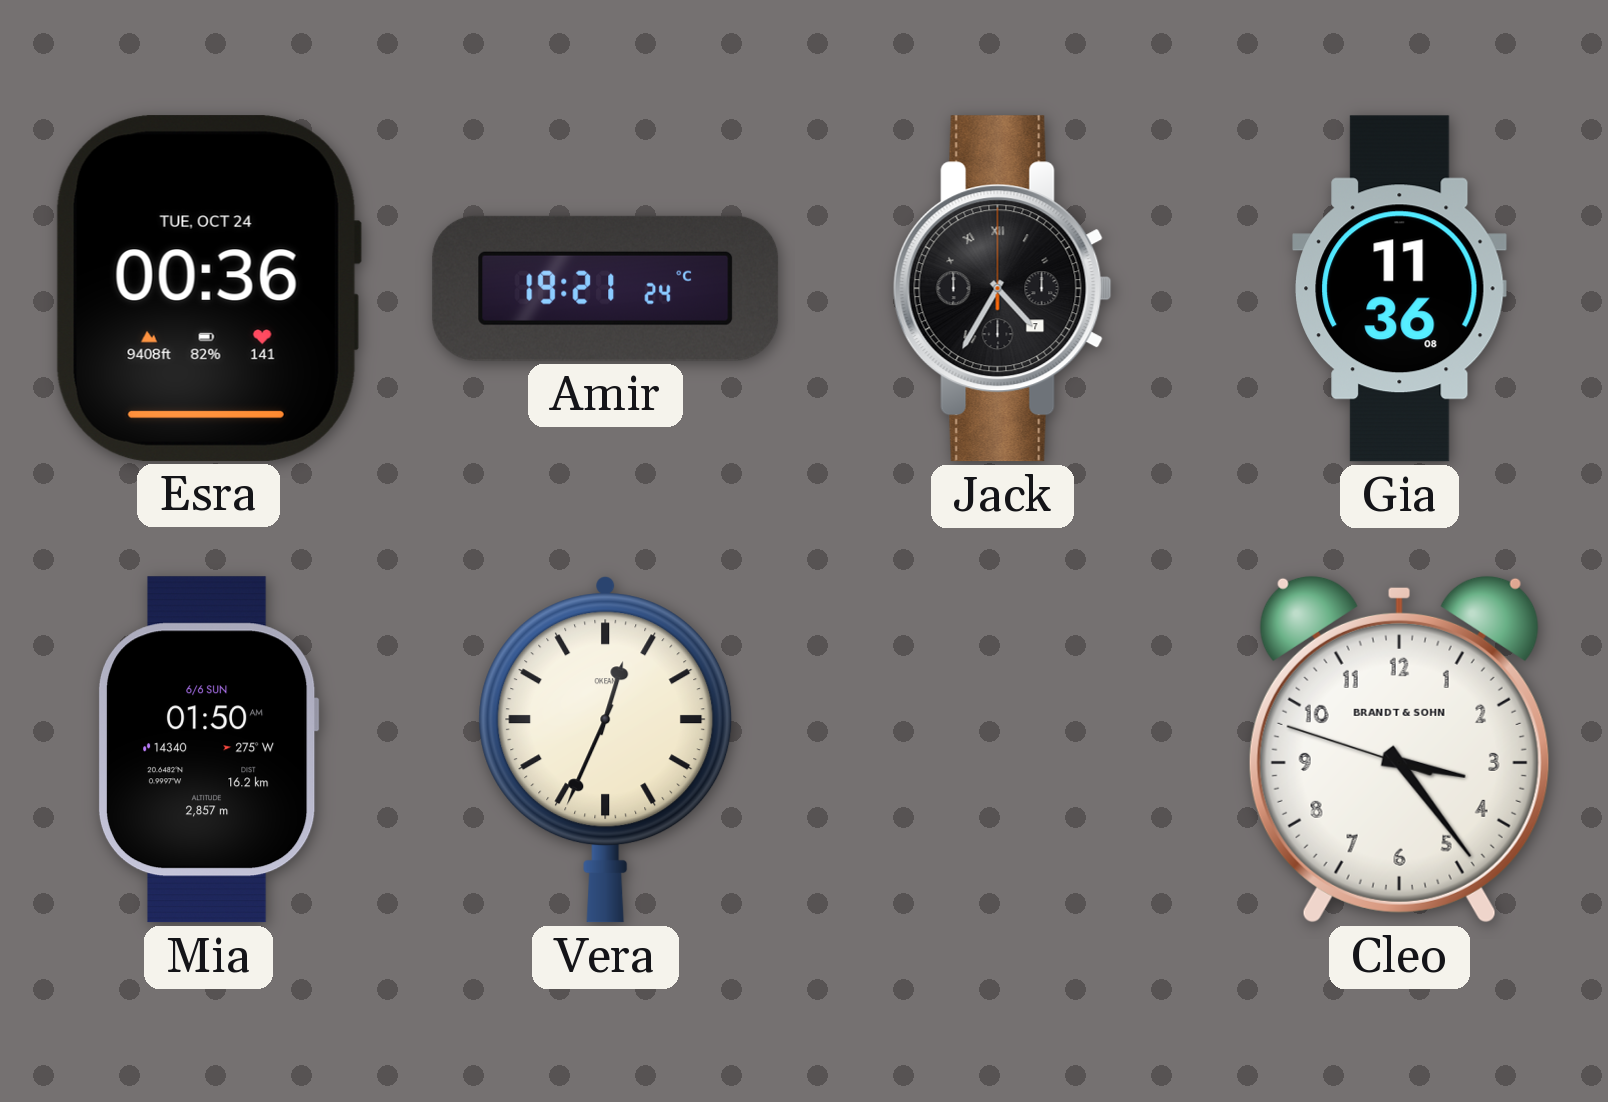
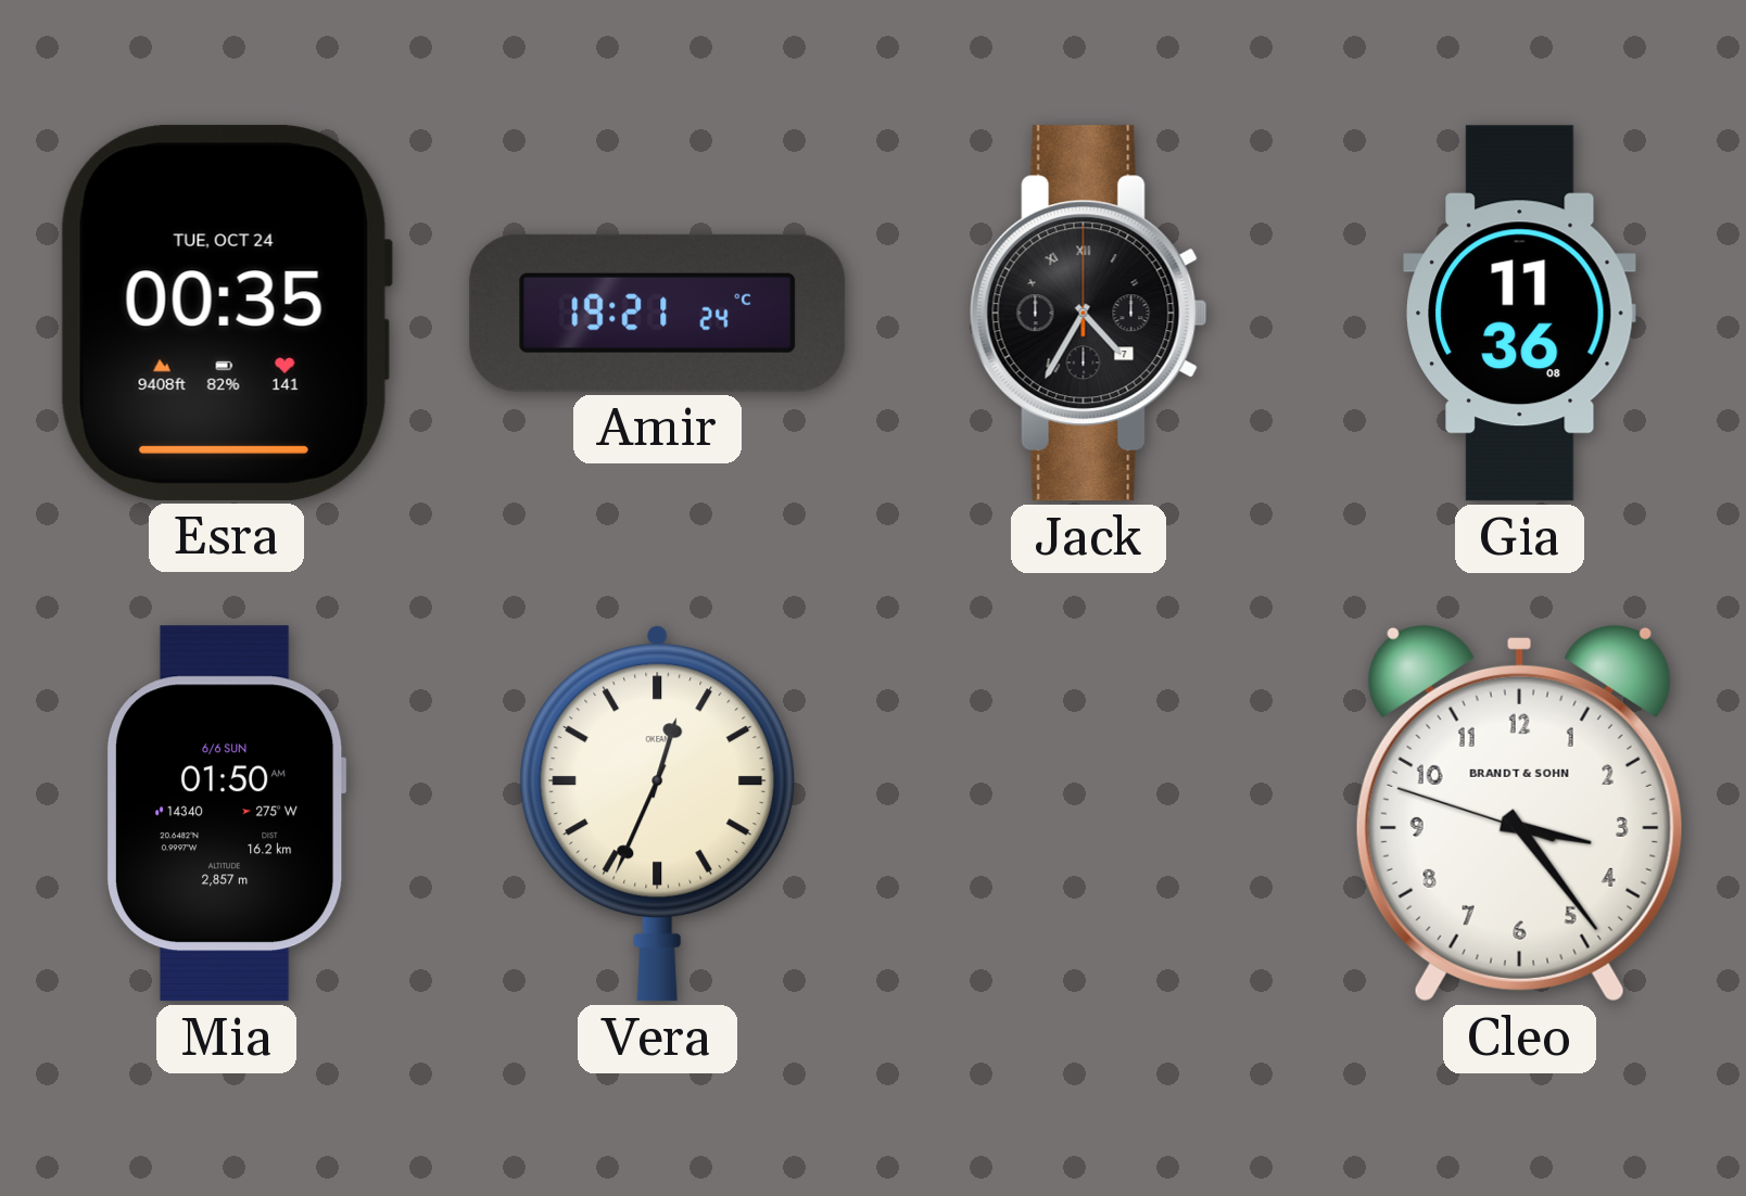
Esra: 00:36 -> 00:35 (226, 313)
